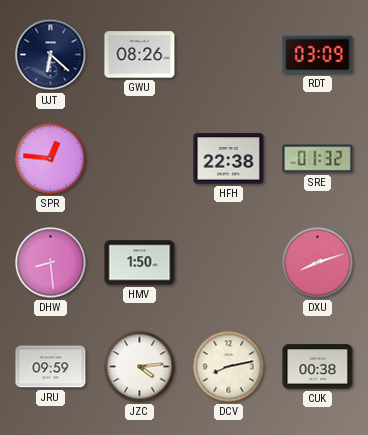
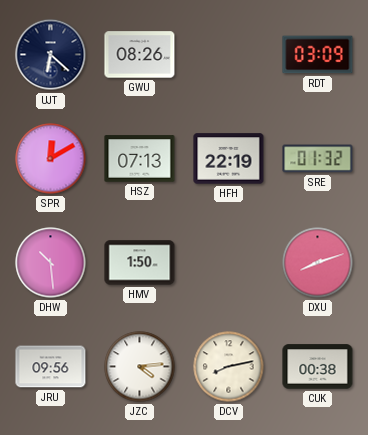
SPR: 12:46 -> 12:10 (51, 159)
HSZ: none -> 07:13 (140, 159)
HFH: 22:38 -> 22:19 (229, 159)
DHW: 8:29 -> 10:29 (51, 263)
JRU: 09:59 -> 09:56 (51, 367)
